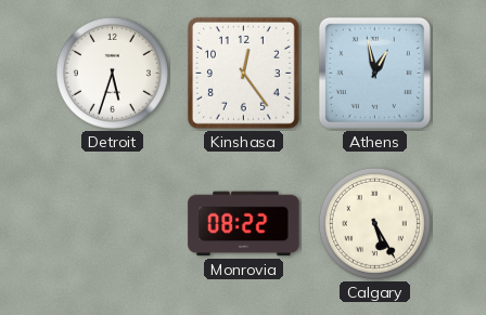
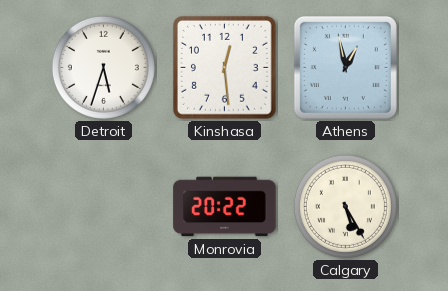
Kinshasa: 12:24 -> 12:29 (224, 67)
Monrovia: 08:22 -> 20:22 (225, 207)
